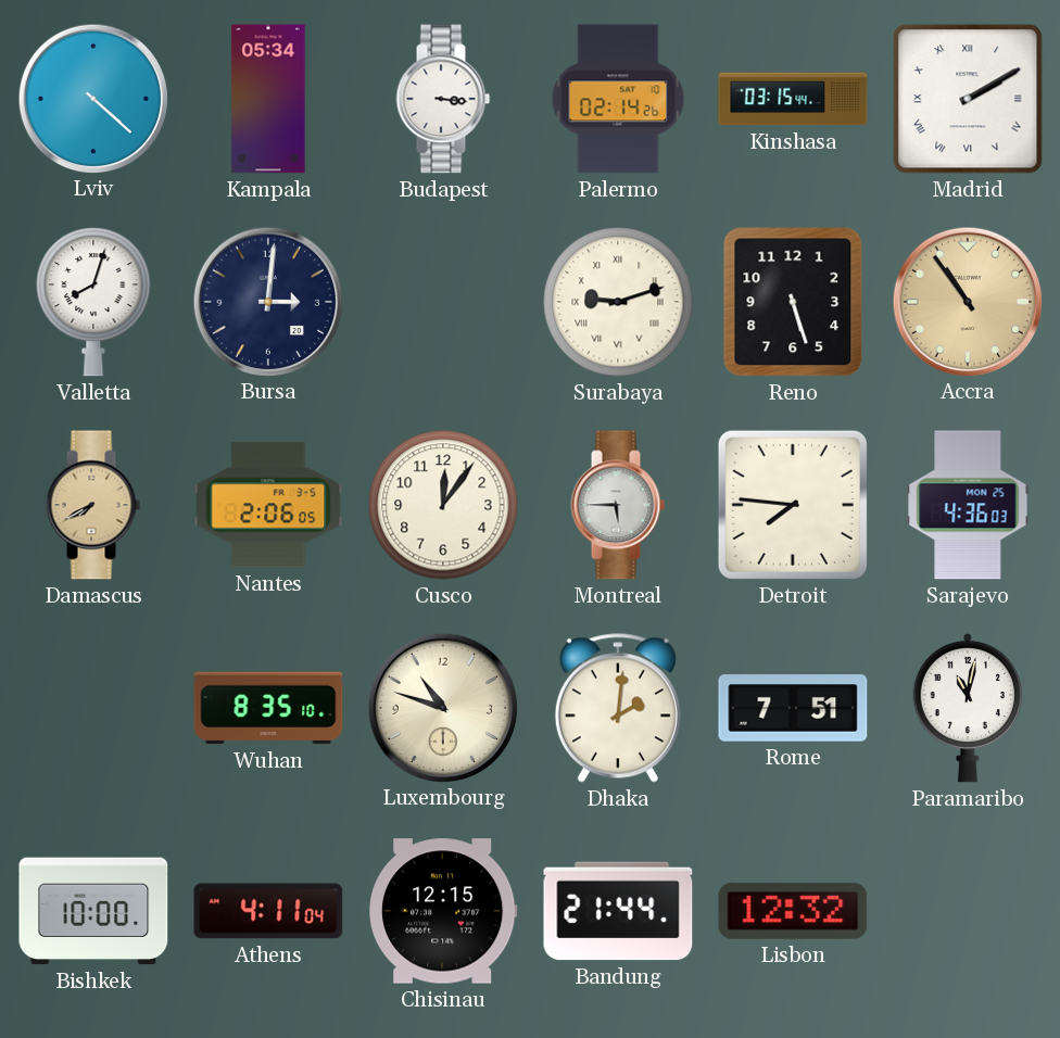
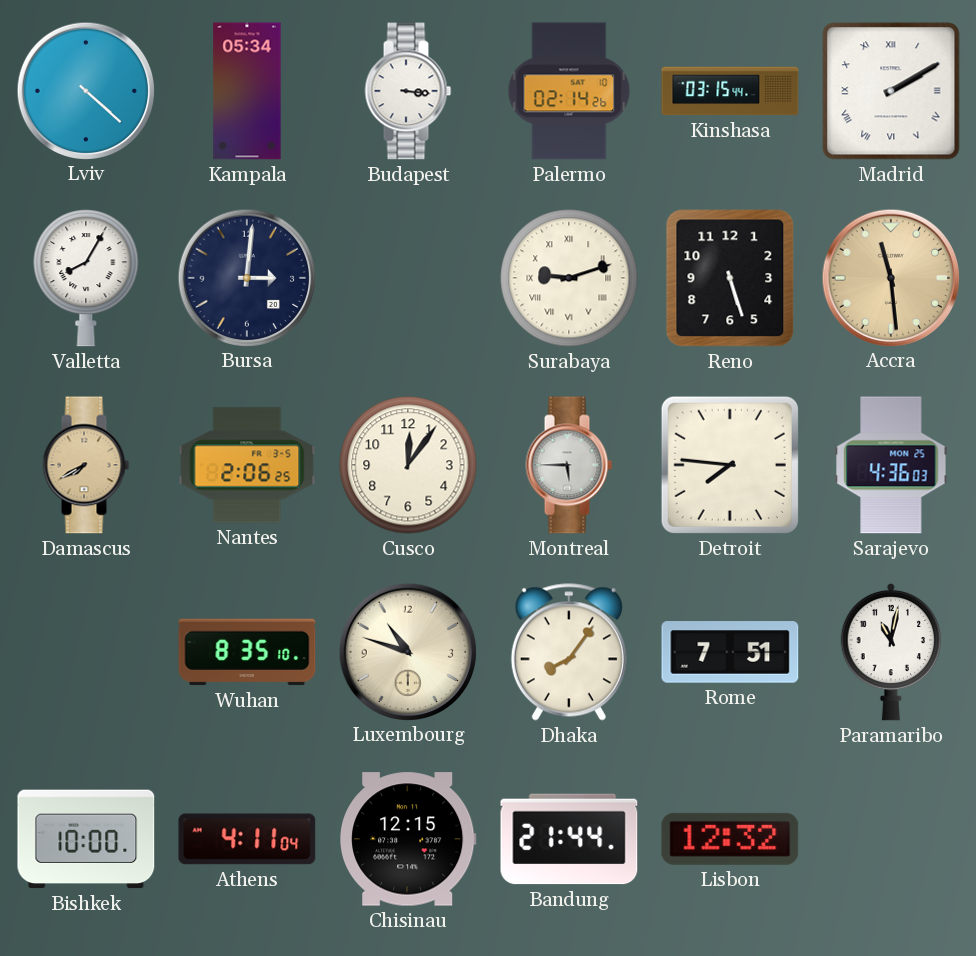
Valletta: 8:03 -> 8:05 (86, 279)
Accra: 10:54 -> 11:29 (890, 277)
Nantes: 2:06:05 -> 2:06:25 (247, 465)
Dhaka: 2:01 -> 8:06 (569, 652)
